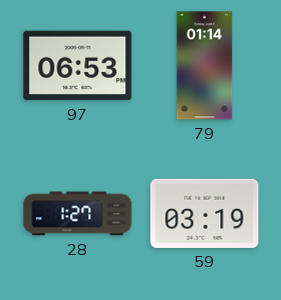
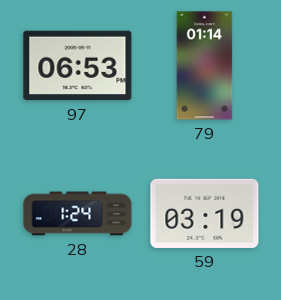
28: 1:27 -> 1:24 (78, 214)
